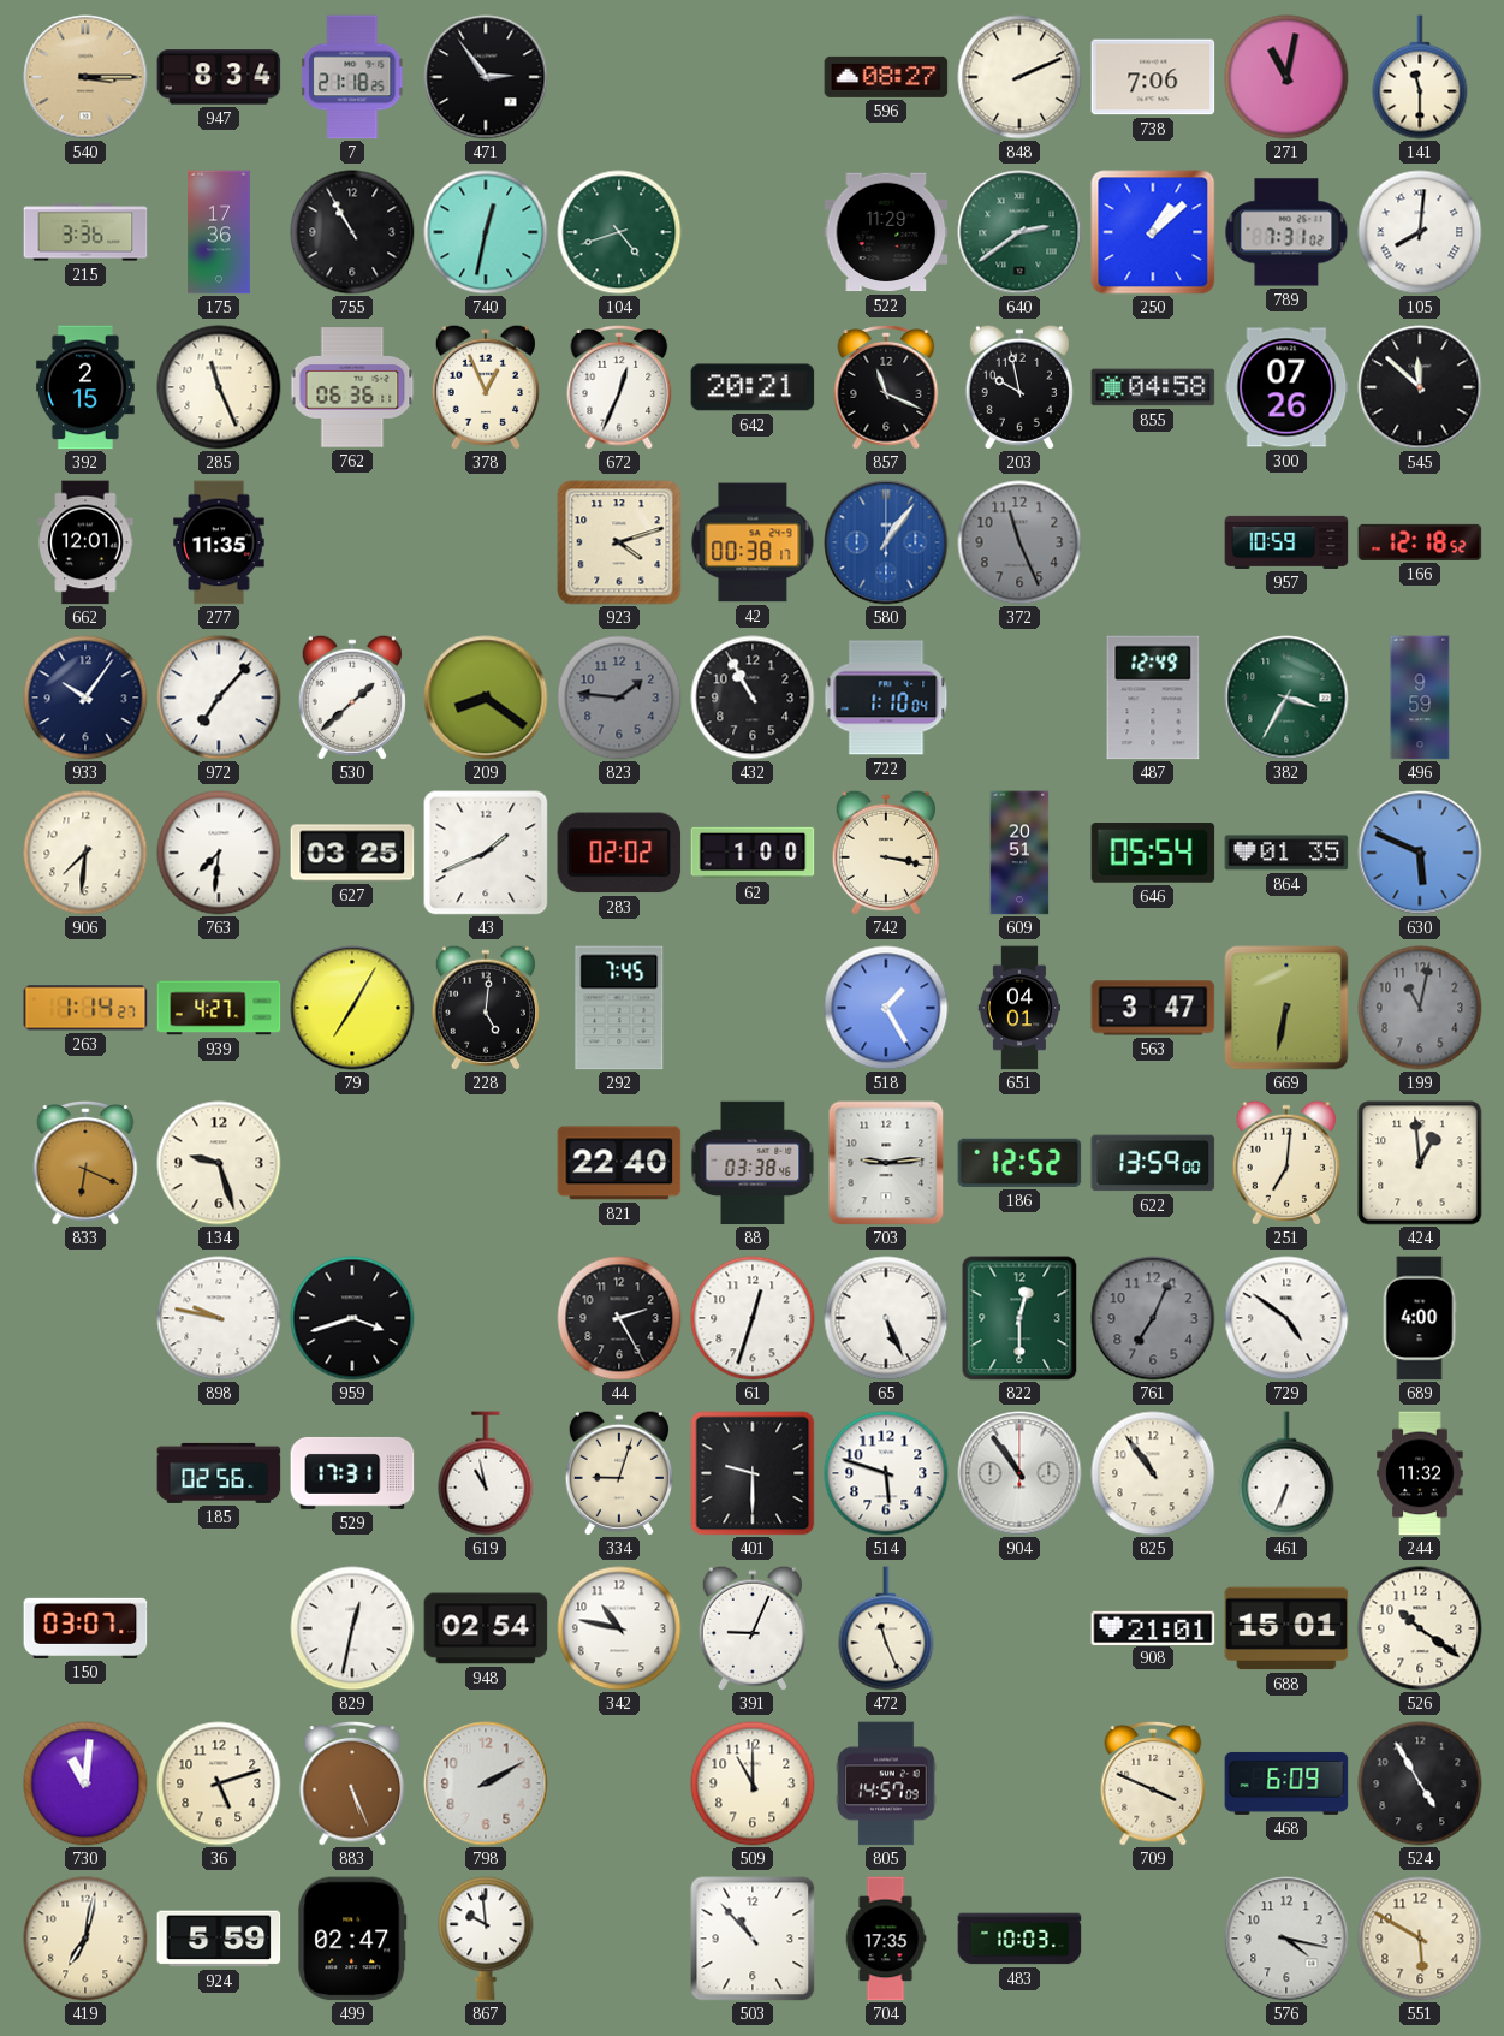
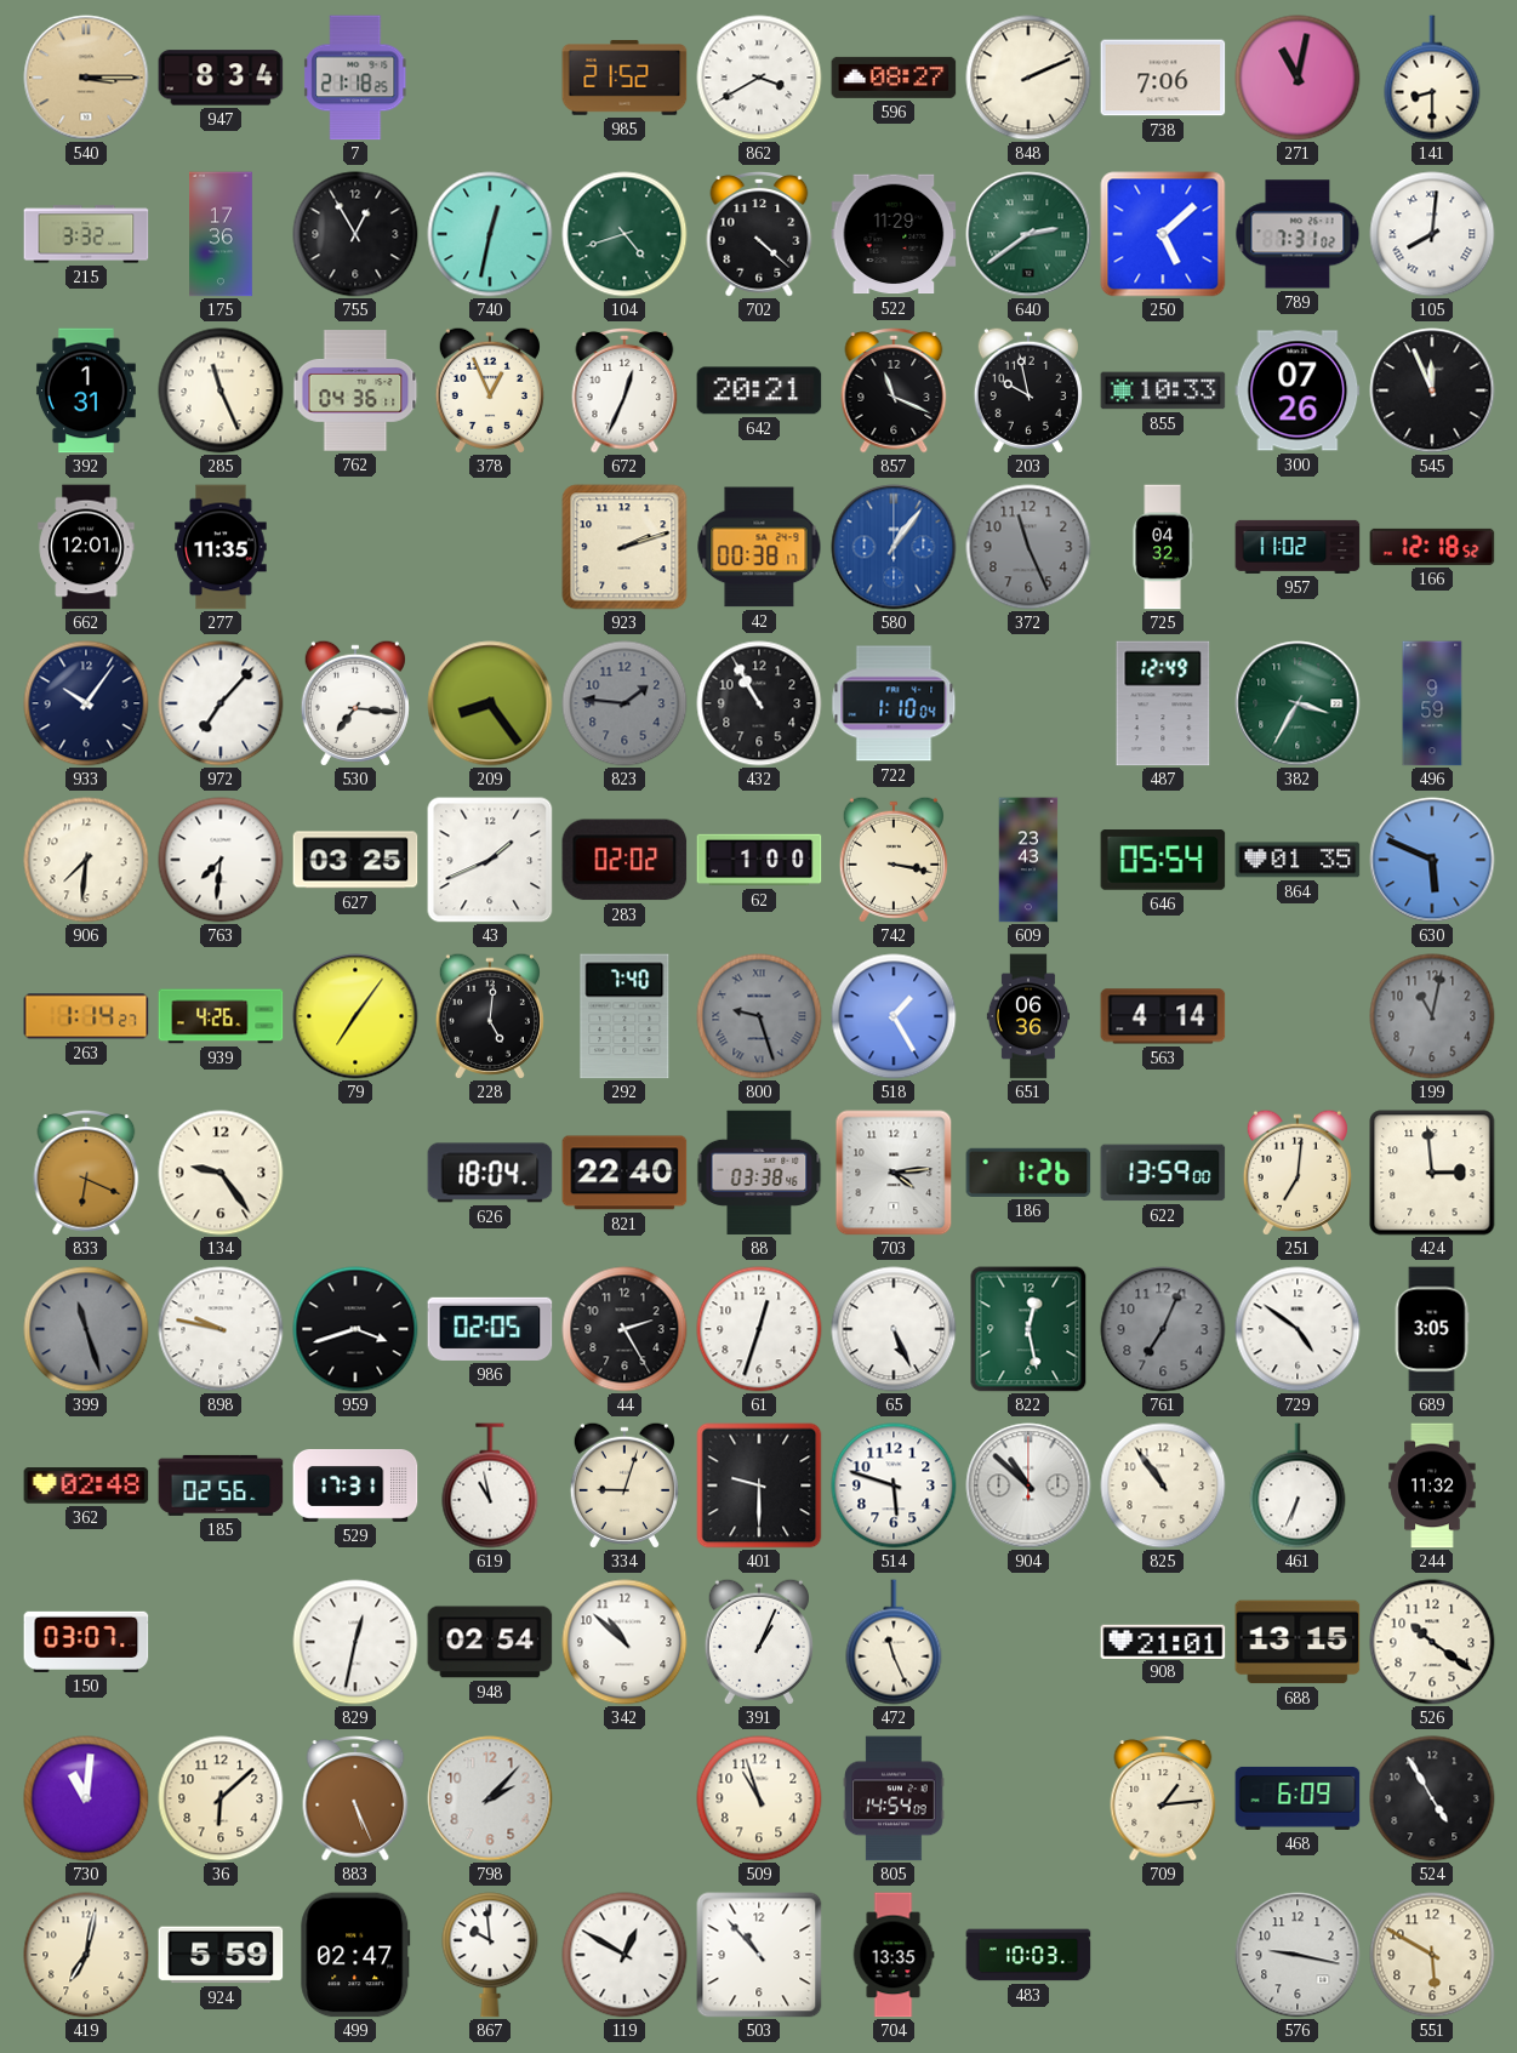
471: 2:54 -> none (486, 77)
985: none -> 21:52 (625, 78)
862: none -> 3:40 (759, 78)
141: 11:30 -> 8:30 (1432, 78)
215: 3:36 -> 3:32 (86, 234)
755: 10:55 -> 12:55 (355, 234)
702: none -> 4:22 (759, 235)
250: 1:08 -> 5:08 (1163, 234)
392: 2:15 -> 1:31 (86, 390)
762: 06:36 -> 04:36 (355, 390)
855: 04:58 -> 10:33 (1163, 390)
545: 11:52 -> 11:56 (1432, 390)
923: 4:12 -> 2:12 (625, 547)
725: none -> 04:32 (1163, 547)
957: 10:59 -> 11:02 (1298, 547)
530: 1:38 -> 7:16 (355, 703)
209: 8:21 -> 8:24 (490, 703)
609: 20:51 -> 23:43 (1028, 860)
939: 4:27 -> 4:26 (221, 1016)
79: 7:05 -> 7:06 (355, 1016)
292: 7:45 -> 7:40 (625, 1016)
800: none -> 9:27 (759, 1016)
651: 04:01 -> 06:36 (1027, 1016)
563: 3:47 -> 4:14 (1163, 1016)
669: 6:32 -> none (1286, 1008)
134: 9:27 -> 9:24 (221, 1173)
626: none -> 18:04 (490, 1173)
703: 9:14 -> 4:14 (894, 1173)
186: 12:52 -> 1:26 (1028, 1173)
424: 12:59 -> 2:59 (1432, 1173)
399: none -> 11:27 (86, 1329)
986: none -> 02:05 (490, 1329)
822: 12:30 -> 12:28 (1028, 1329)
689: 4:00 -> 3:05 (1432, 1329)
362: none -> 02:48 (86, 1485)
904: 10:54 -> 10:52 (1028, 1485)
342: 10:47 -> 10:52 (625, 1642)
391: 9:04 -> 1:04 (759, 1642)
688: 15:01 -> 13:15 (1298, 1642)
36: 5:12 -> 6:08 (221, 1798)
798: 2:10 -> 2:07 (490, 1798)
509: 11:00 -> 10:57 (759, 1798)
805: 14:57 -> 14:54 (894, 1798)
709: 3:49 -> 1:14 (1163, 1800)
119: none -> 12:50 (625, 1955)
704: 17:35 -> 13:35 (894, 1955)
576: 4:17 -> 9:17 (1298, 1955)
